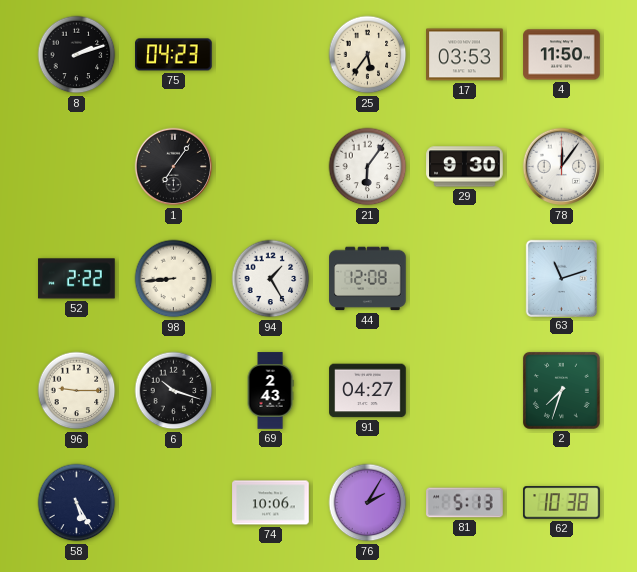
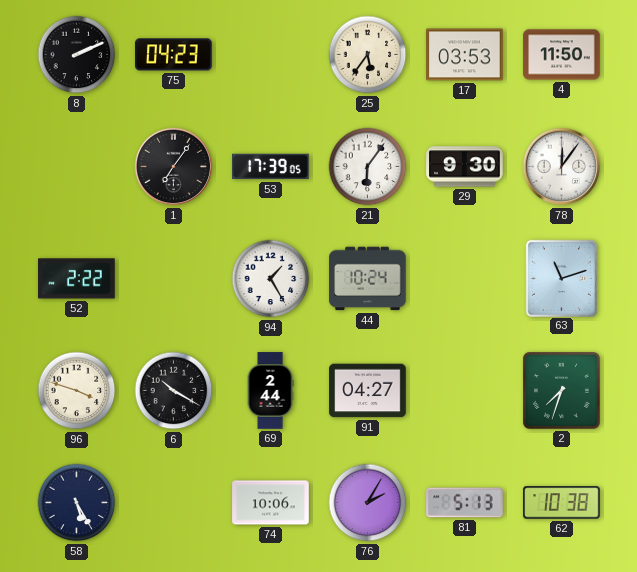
8: 2:12 -> 2:11 (77, 55)
53: none -> 17:39 (271, 167)
98: 8:44 -> none (174, 279)
44: 12:08 -> 10:24 (368, 279)
96: 9:15 -> 3:48 (77, 391)
6: 10:18 -> 10:20 (174, 391)
69: 2:43 -> 2:44 (270, 391)
